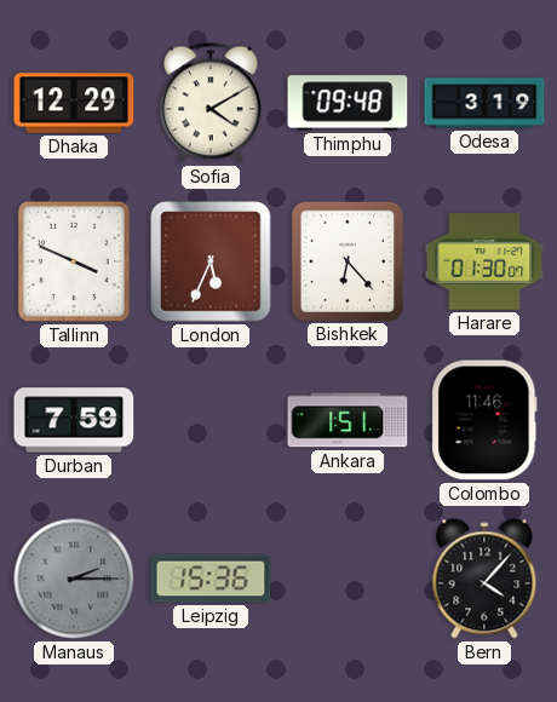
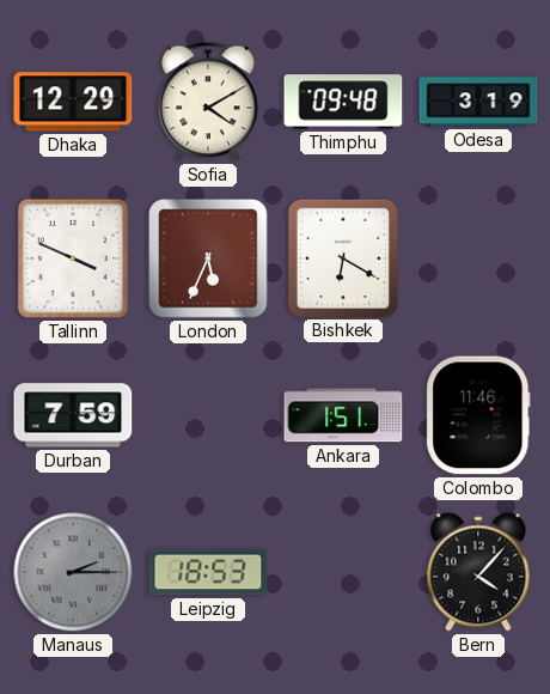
Bishkek: 6:23 -> 6:20 (343, 257)
Harare: 01:30 -> none (484, 261)
Leipzig: 15:36 -> 18:53 (208, 572)
